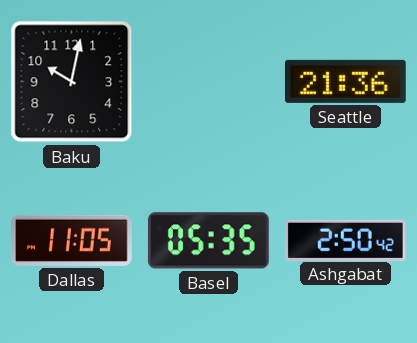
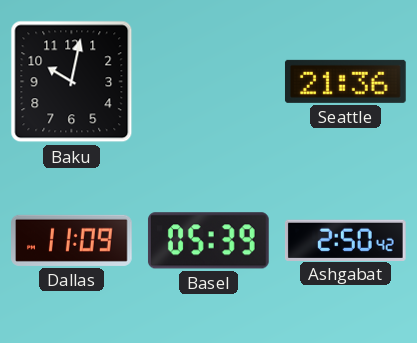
Dallas: 11:05 -> 11:09 (72, 240)
Basel: 05:35 -> 05:39 (208, 241)
